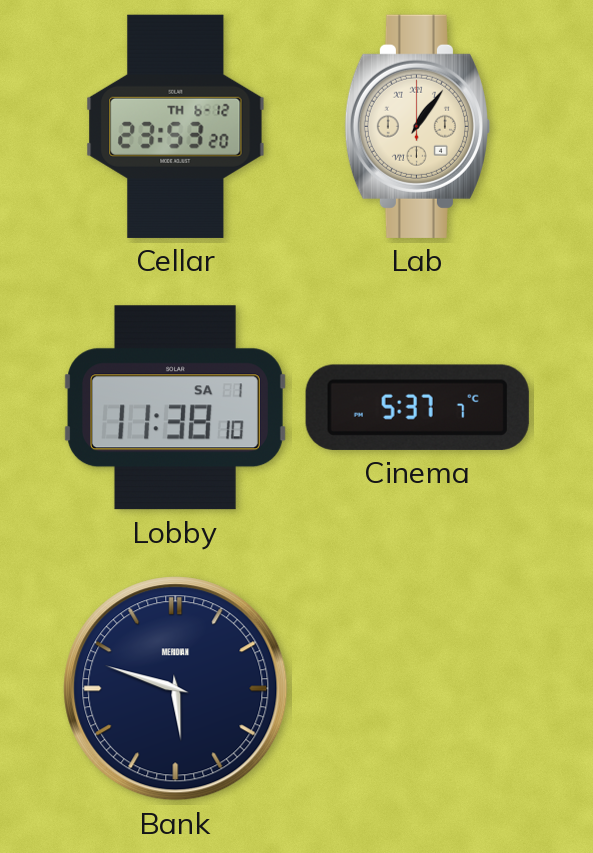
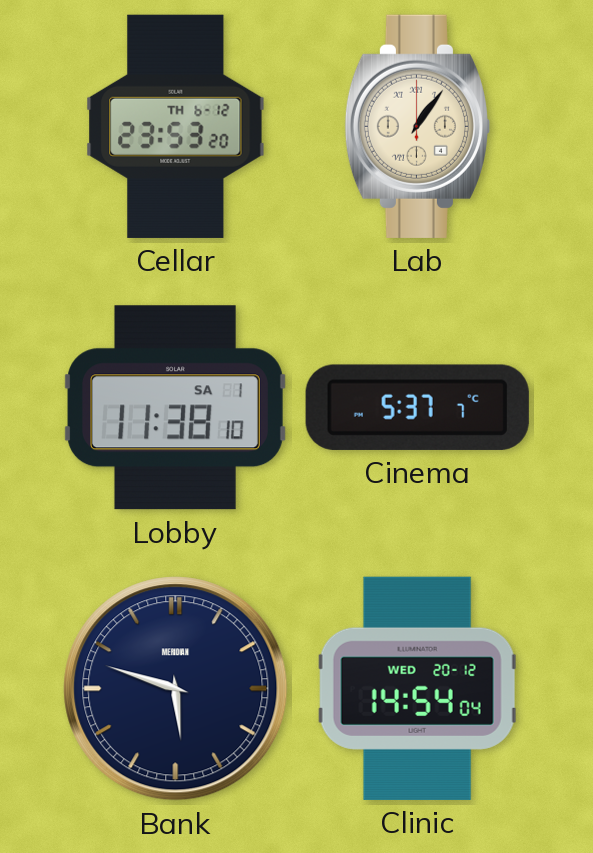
Clinic: none -> 14:54 (418, 688)
